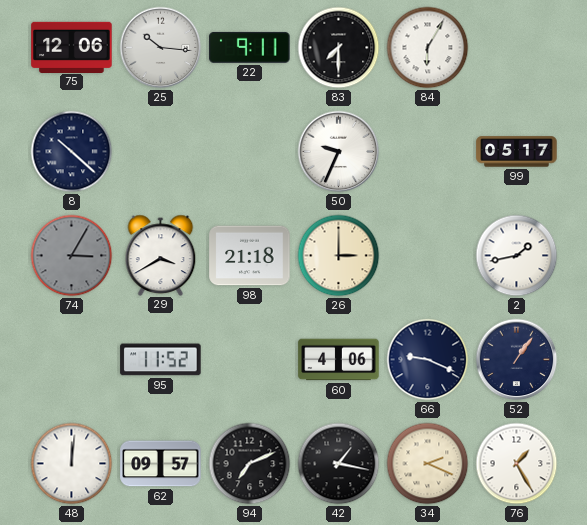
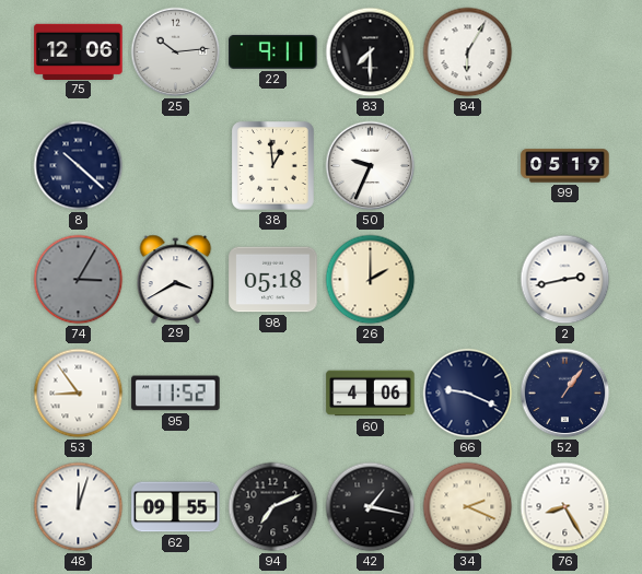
25: 10:16 -> 10:14 (176, 52)
38: none -> 12:59 (273, 166)
99: 05:17 -> 05:19 (565, 166)
98: 21:18 -> 05:18 (273, 280)
26: 3:00 -> 2:00 (371, 280)
2: 1:43 -> 2:43 (565, 280)
53: none -> 8:54 (79, 394)
48: 12:01 -> 12:03 (79, 507)
62: 09:57 -> 09:55 (176, 507)
76: 1:25 -> 8:25 (565, 507)
